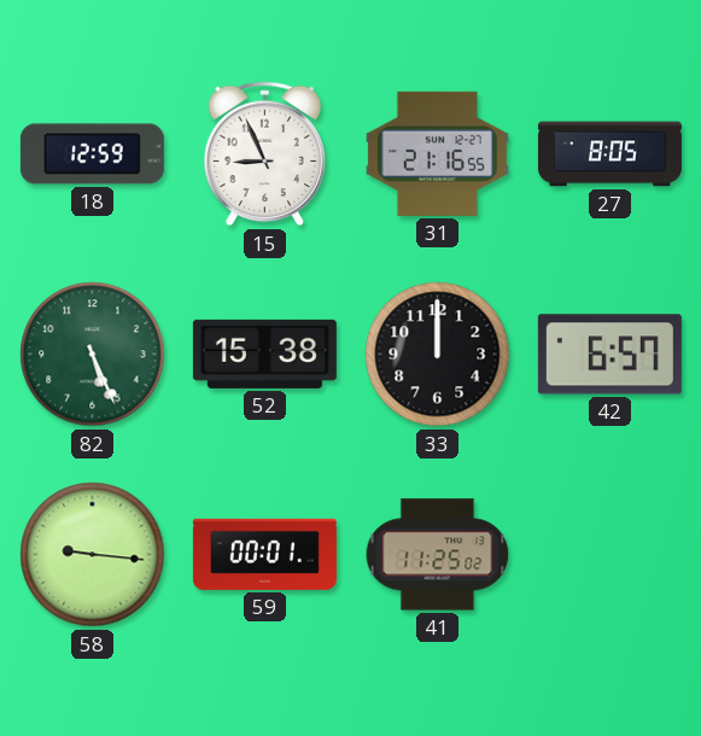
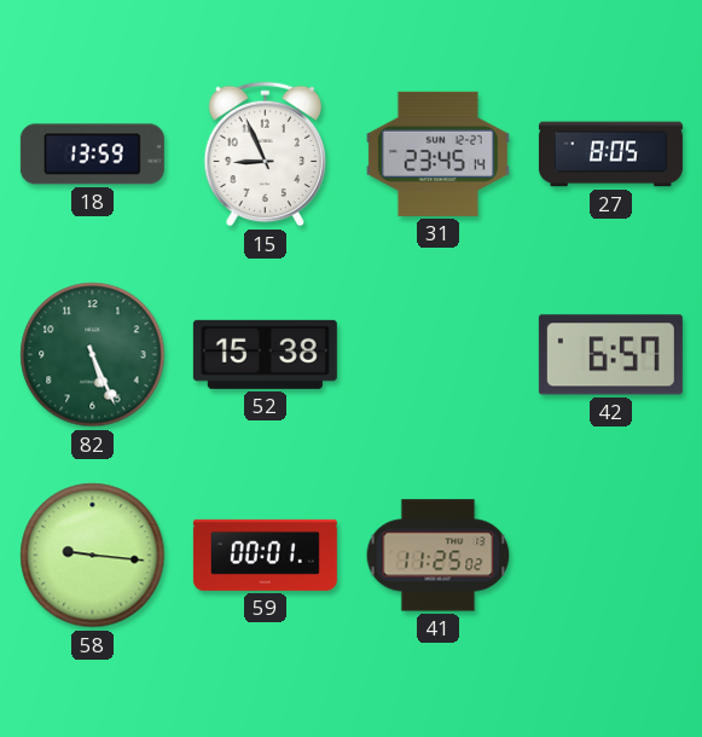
18: 12:59 -> 13:59 (92, 155)
31: 21:16 -> 23:45 (437, 153)
33: 12:00 -> none (438, 355)
